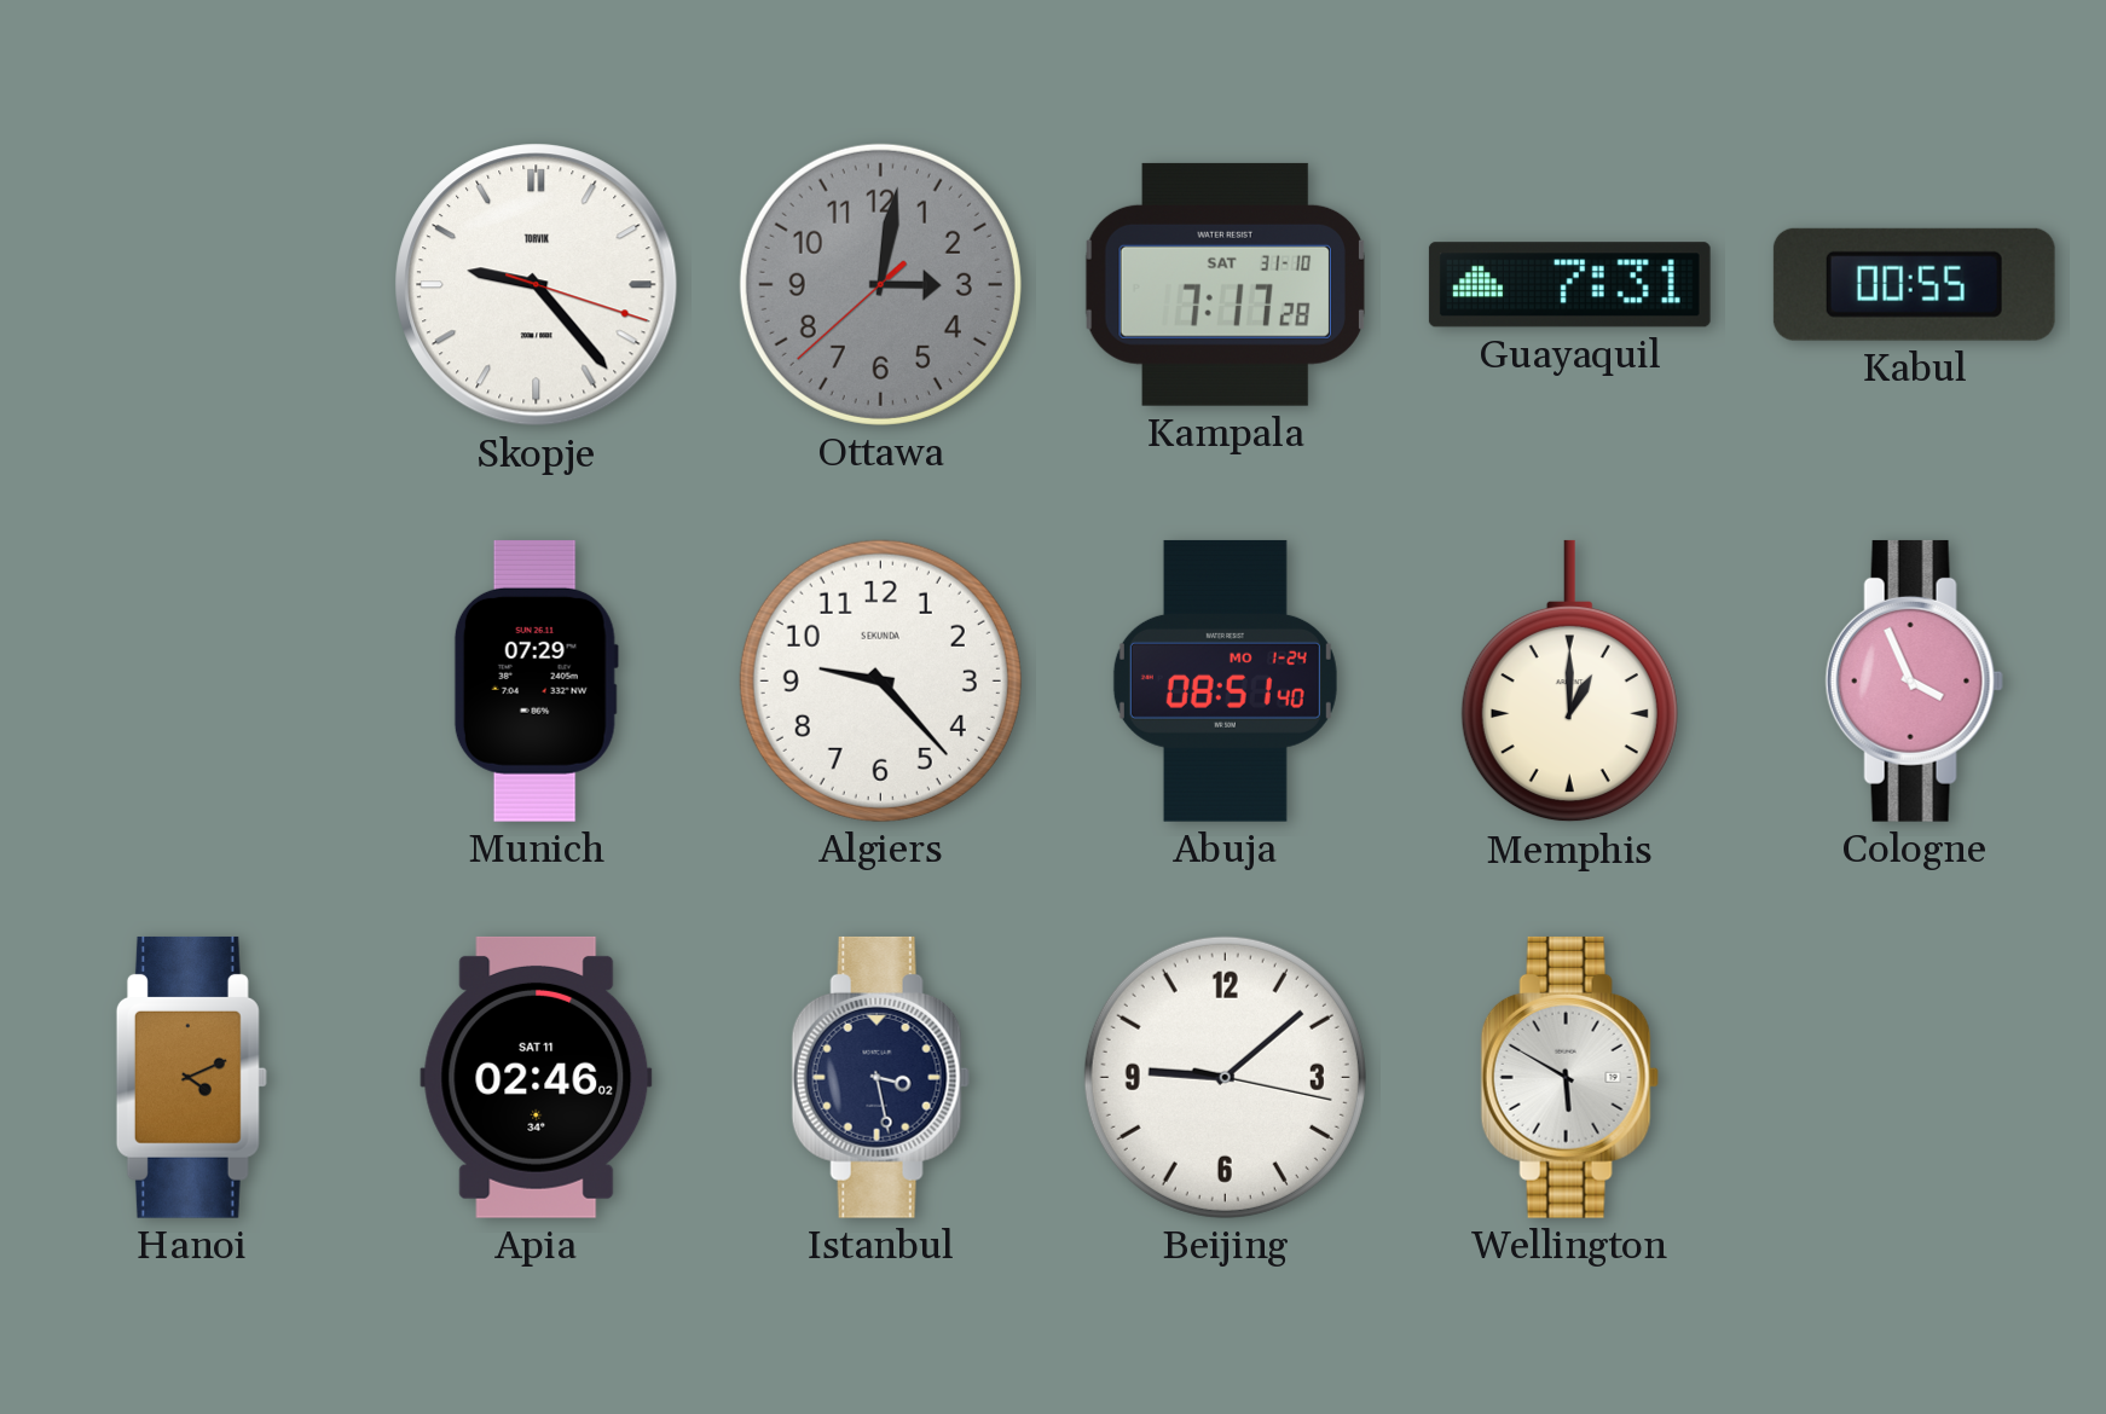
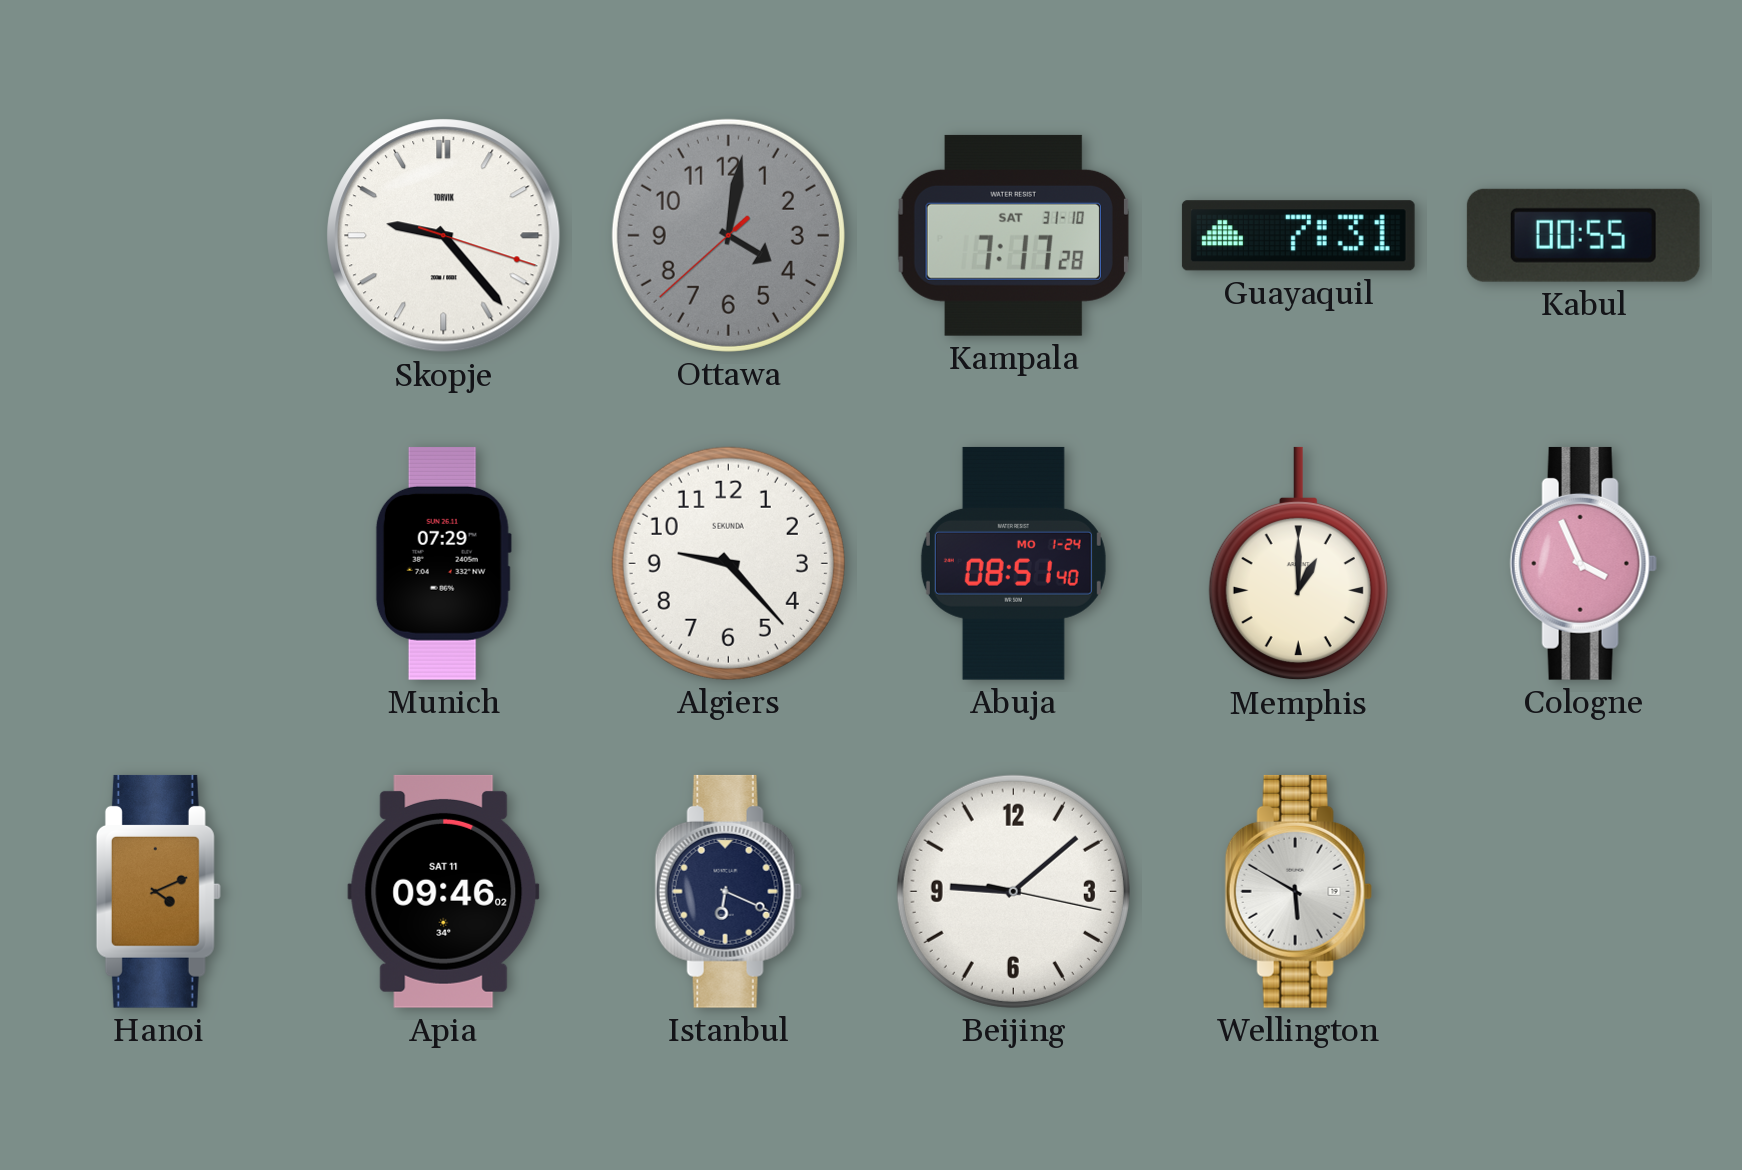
Ottawa: 3:01 -> 4:01 (728, 235)
Apia: 02:46 -> 09:46 (444, 891)
Istanbul: 3:28 -> 6:19 (728, 891)
